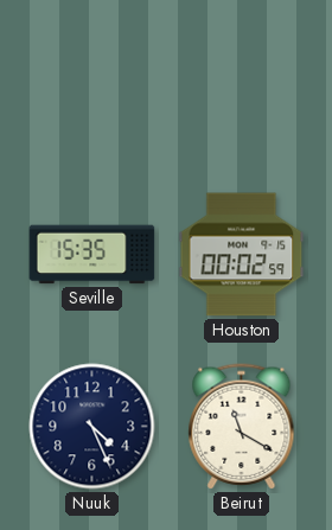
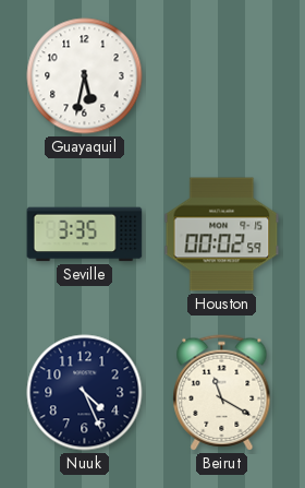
Guayaquil: none -> 5:32 (85, 76)
Seville: 15:35 -> 3:35 (85, 235)
